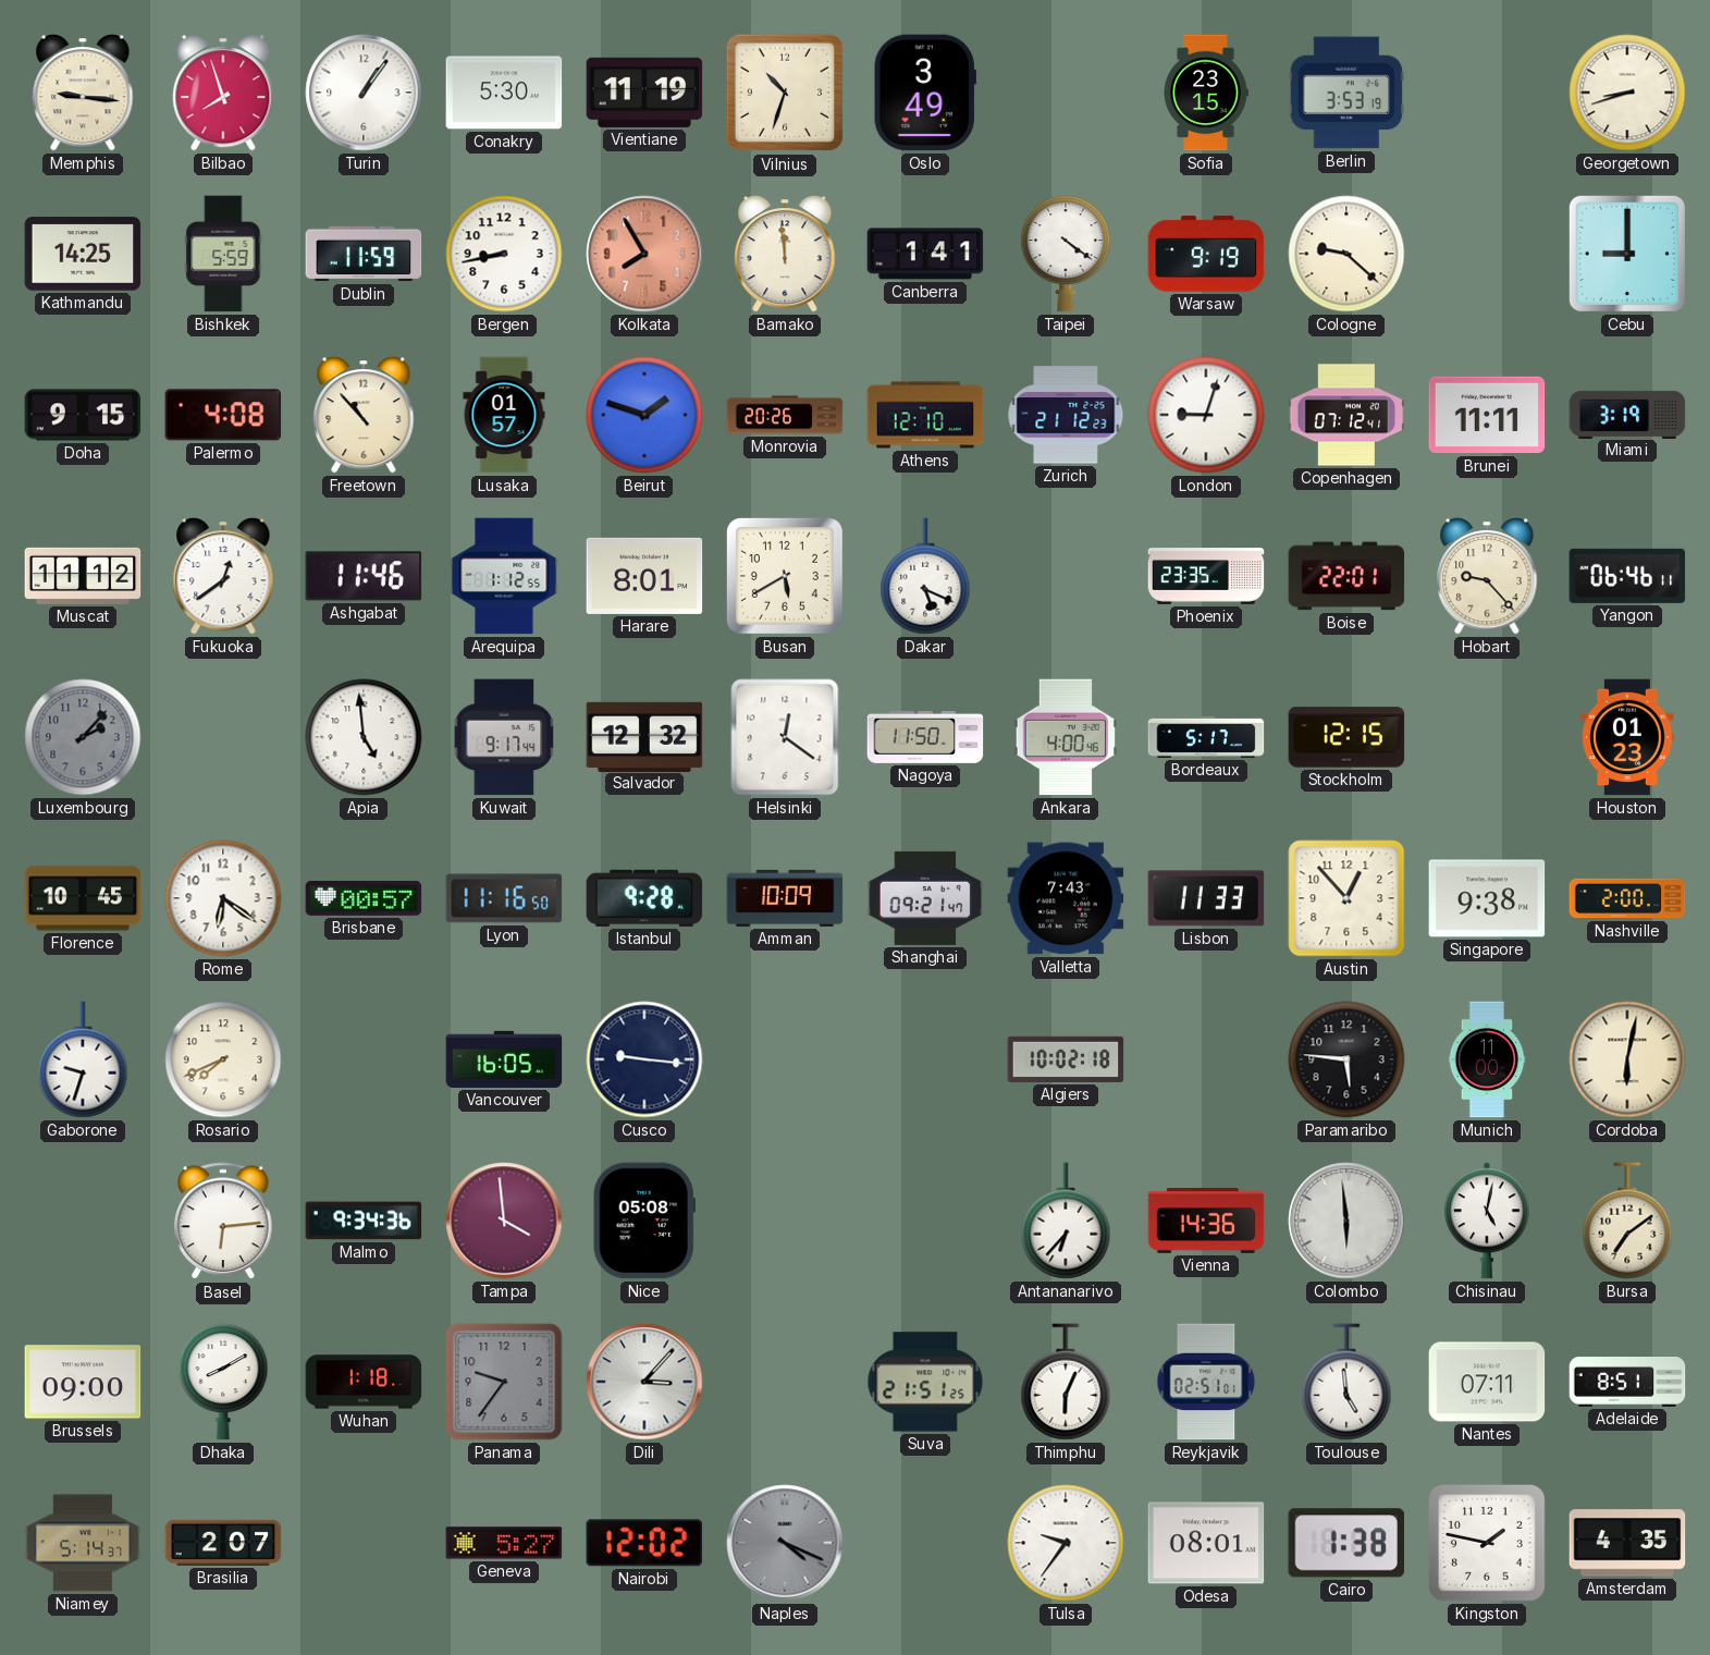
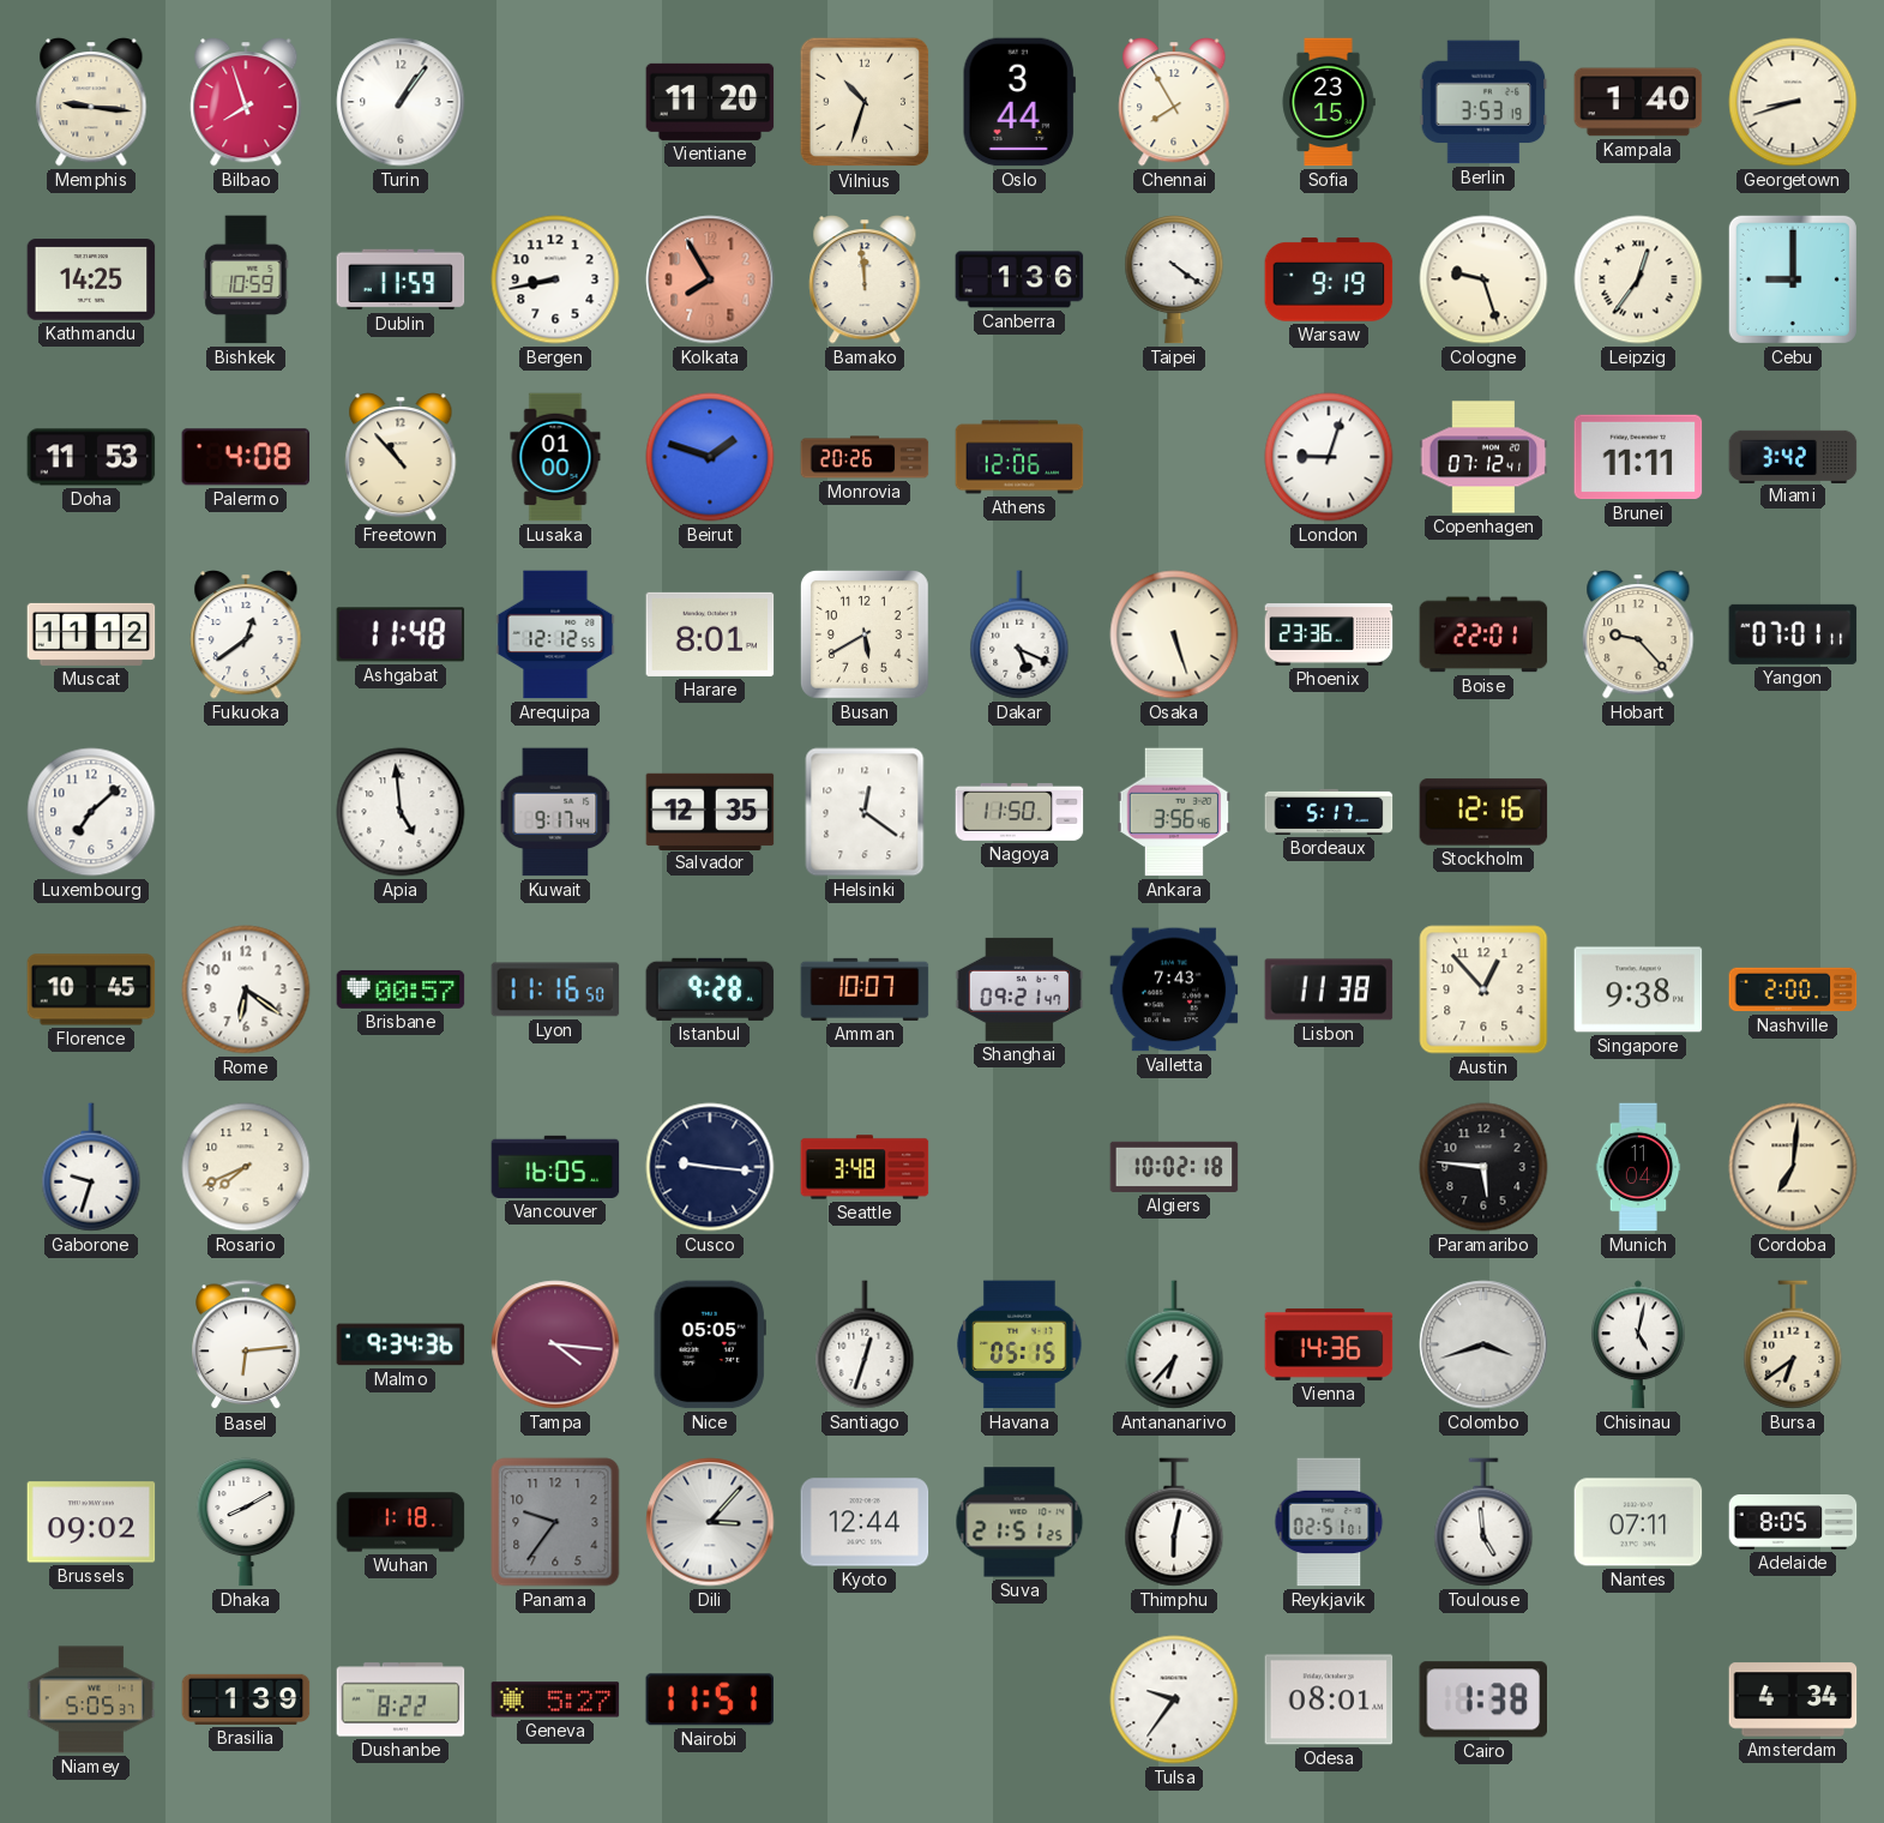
Conakry: 5:30 -> none (504, 93)
Vientiane: 11:19 -> 11:20 (710, 102)
Oslo: 3:49 -> 3:44 (1019, 102)
Chennai: none -> 7:55 (1174, 103)
Kampala: none -> 1:40 (1638, 102)
Bishkek: 5:59 -> 10:59 (246, 279)
Canberra: 1:41 -> 1:36 (1019, 279)
Cologne: 9:22 -> 9:27 (1483, 279)
Leipzig: none -> 12:36 (1638, 279)
Doha: 9:15 -> 11:53 (91, 457)
Lusaka: 01:57 -> 01:00 (555, 457)
Athens: 12:10 -> 12:06 (1019, 457)
Zurich: 21:12 -> none (1066, 415)
Miami: 3:19 -> 3:42 (1793, 456)
Ashgabat: 11:46 -> 11:48 (401, 634)
Arequipa: 1:12 -> 12:12 (555, 634)
Osaka: none -> 5:27 (1174, 634)
Phoenix: 23:35 -> 23:36 (1329, 634)
Yangon: 06:46 -> 07:01 (1793, 634)
Luxembourg: 2:07 -> 7:08 (91, 812)
Luxembourg dial: grey -> white (91, 812)
Salvador: 12:32 -> 12:35 (710, 811)
Ankara: 4:00 -> 3:56 (1174, 812)
Stockholm: 12:15 -> 12:16 (1483, 812)
Houston: 01:23 -> none (1627, 737)
Amman: 10:09 -> 10:07 (865, 989)
Lisbon: 11:33 -> 11:38 (1329, 989)
Seattle: none -> 3:48 (865, 1167)
Munich: 11:00 -> 11:04 (1638, 1167)
Cordoba: 6:02 -> 7:01 (1793, 1167)
Tampa: 3:59 -> 4:16 (555, 1344)
Nice: 05:08 -> 05:05 (710, 1344)
Santiago: none -> 12:33 (865, 1344)
Havana: none -> 05:15 (1019, 1344)
Colombo: 5:59 -> 3:42 (1483, 1344)
Bursa: 7:09 -> 6:39 (1793, 1344)
Brussels: 09:00 -> 09:02 (91, 1522)
Kyoto: none -> 12:44 (865, 1522)
Thimphu: 6:04 -> 6:02 (1174, 1522)
Adelaide: 8:51 -> 8:05 (1793, 1523)
Niamey: 5:14 -> 5:05 (91, 1699)
Brasilia: 2:07 -> 1:39 (246, 1699)
Dushanbe: none -> 8:22 (401, 1699)
Nairobi: 12:02 -> 11:51 (710, 1699)
Naples: 4:19 -> none (785, 1543)
Kingston: 1:47 -> none (1487, 1543)
Amsterdam: 4:35 -> 4:34 (1793, 1699)
